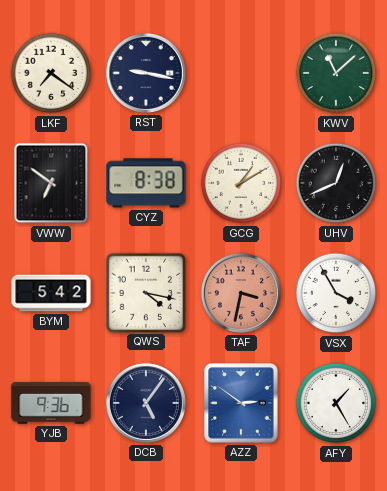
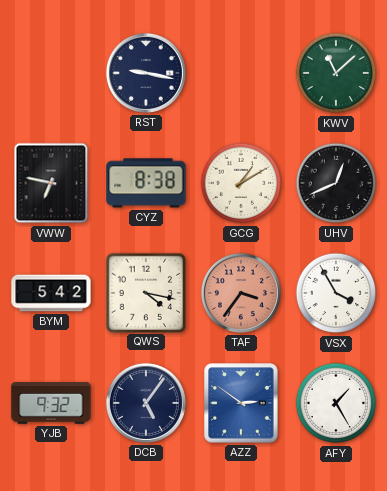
LKF: 7:21 -> none (51, 73)
VWW: 6:51 -> 6:47 (51, 183)
TAF: 3:32 -> 3:36 (241, 293)
YJB: 9:36 -> 9:32 (51, 403)
